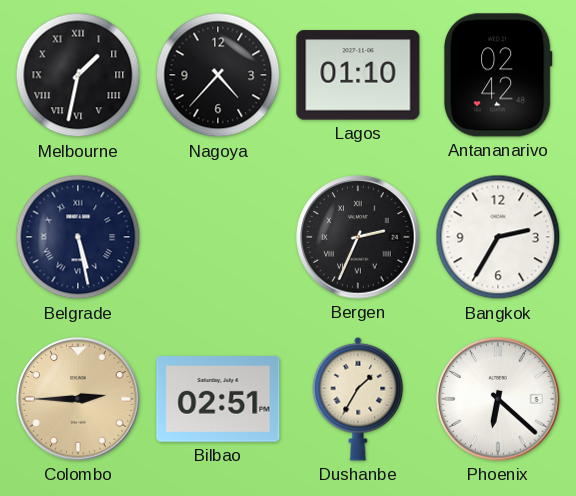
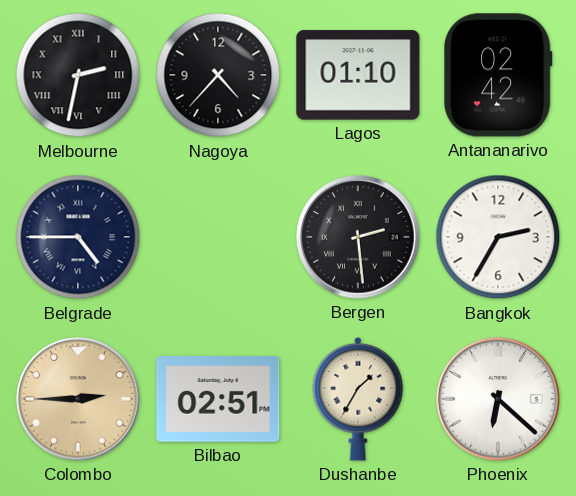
Melbourne: 1:32 -> 2:32 (78, 75)
Belgrade: 5:28 -> 4:45 (78, 237)
Bergen: 2:34 -> 2:29 (358, 237)
